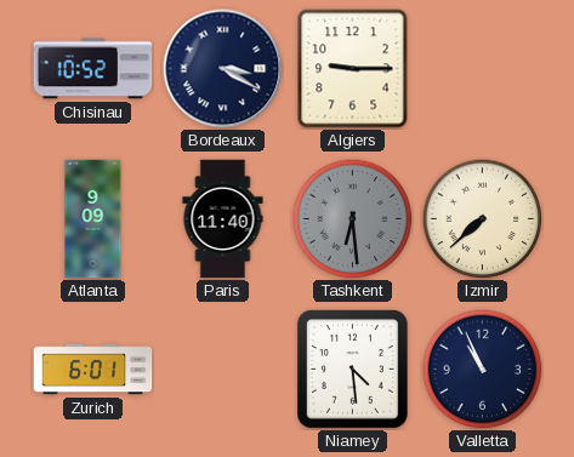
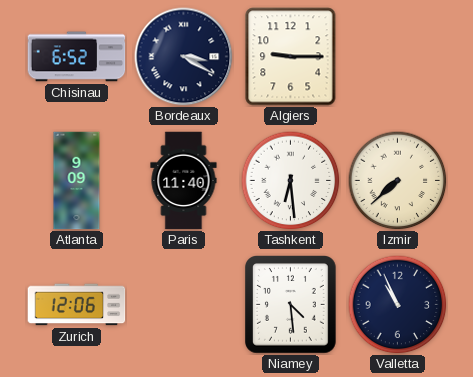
Chisinau: 10:52 -> 6:52 (77, 57)
Tashkent dial: grey -> white (291, 181)
Zurich: 6:01 -> 12:06 (77, 305)
